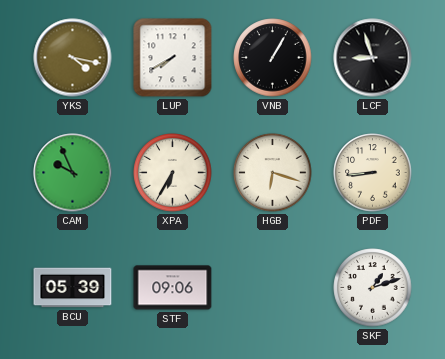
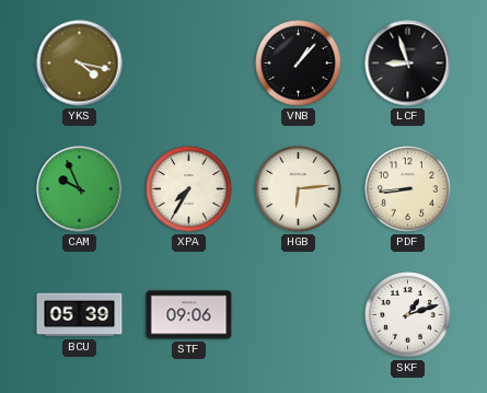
LUP: 7:40 -> none (173, 58)
VNB: 1:05 -> 1:07 (299, 63)
XPA: 6:35 -> 7:35 (189, 189)
HGB: 6:18 -> 6:14 (299, 189)
